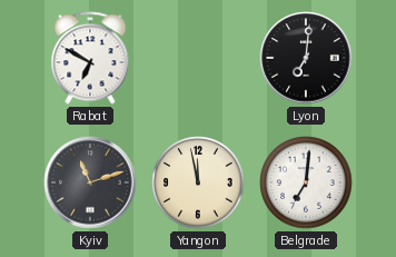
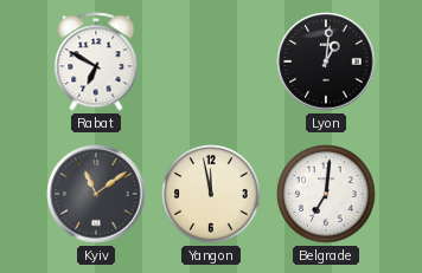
Lyon: 7:01 -> 1:01 (326, 61)
Kyiv: 11:12 -> 11:09 (96, 194)
